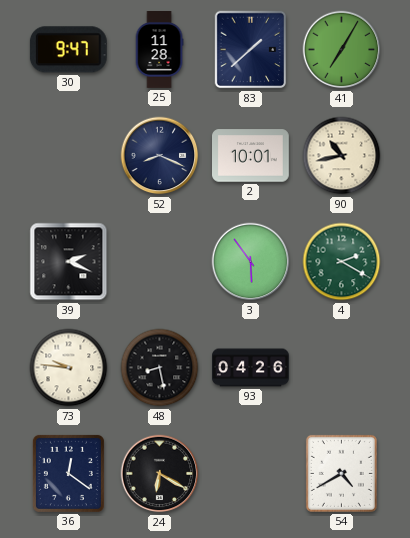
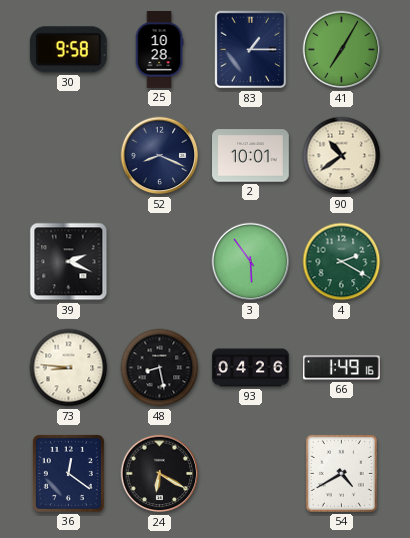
30: 9:47 -> 9:58 (68, 50)
25: 11:28 -> 10:28 (159, 50)
83: 1:38 -> 1:15 (251, 50)
90: 10:43 -> 10:39 (342, 156)
73: 9:46 -> 8:46 (69, 368)
66: none -> 1:49 (342, 368)
